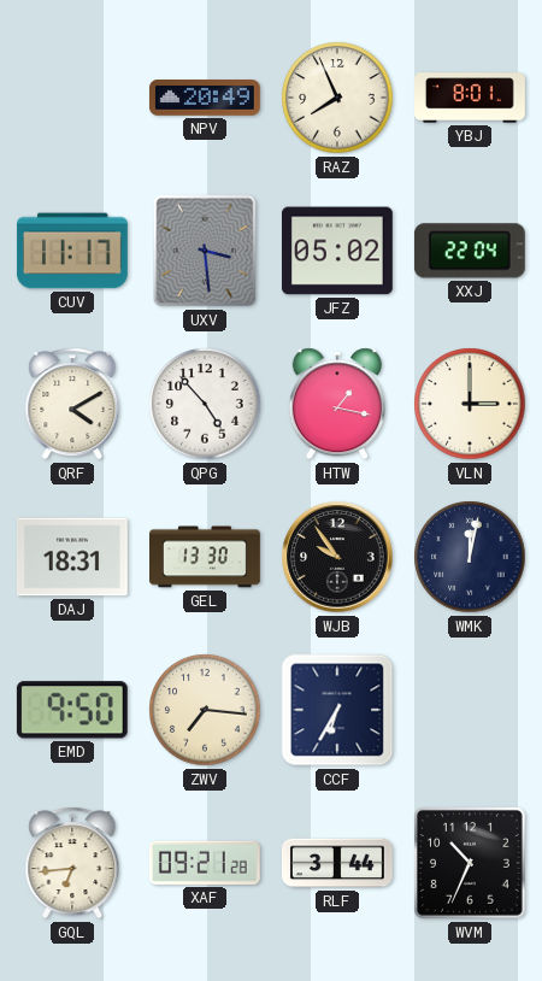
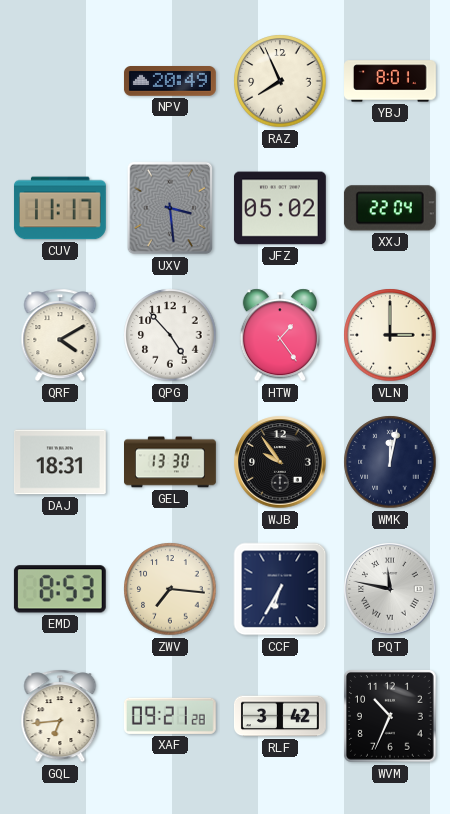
HTW: 1:17 -> 1:24 (280, 335)
EMD: 9:50 -> 8:53 (60, 589)
PQT: none -> 11:47 (390, 589)
RLF: 3:44 -> 3:42 (280, 716)
